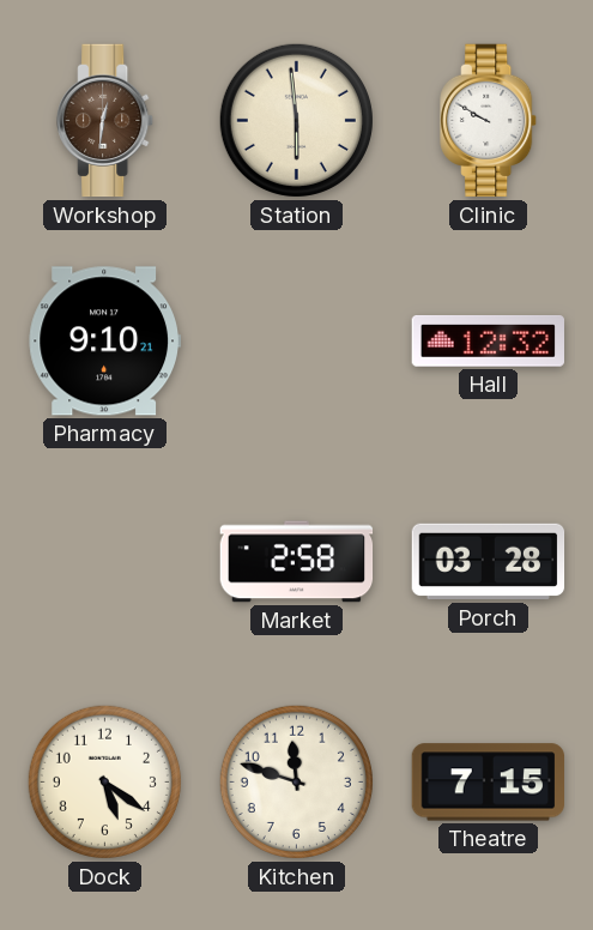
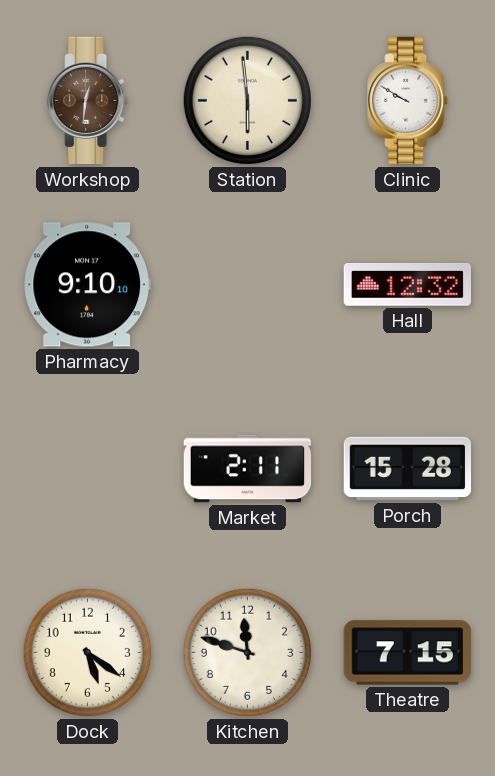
Pharmacy: 9:10:21 -> 9:10:10 (87, 285)
Market: 2:58 -> 2:11 (248, 469)
Porch: 03:28 -> 15:28 (408, 469)
